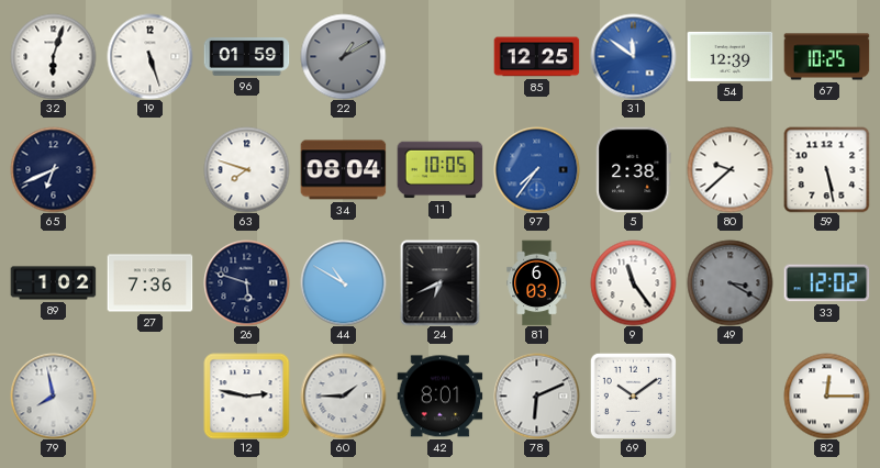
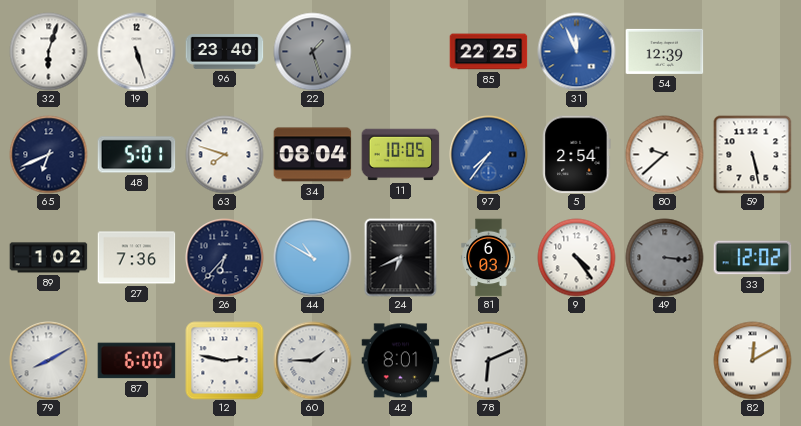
96: 01:59 -> 23:40 (224, 52)
22: 1:10 -> 1:27 (312, 51)
85: 12:25 -> 22:25 (488, 52)
31: 11:51 -> 11:56 (576, 51)
67: 10:25 -> none (826, 57)
48: none -> 5:01 (136, 155)
5: 2:38 -> 2:54 (577, 154)
26: 5:48 -> 6:37 (224, 257)
9: 11:24 -> 4:24 (576, 257)
49: 3:20 -> 3:16 (664, 257)
79: 7:58 -> 8:10 (48, 360)
87: none -> 6:00 (136, 361)
69: 10:09 -> none (633, 395)
82: 12:15 -> 12:10 (752, 360)
